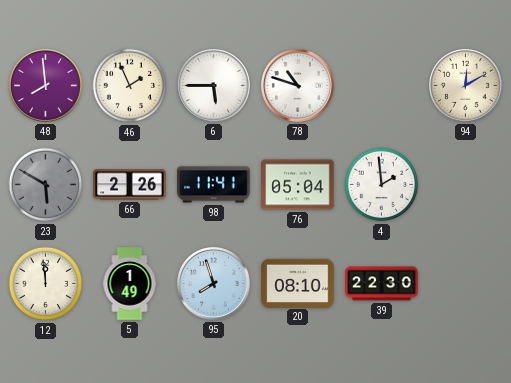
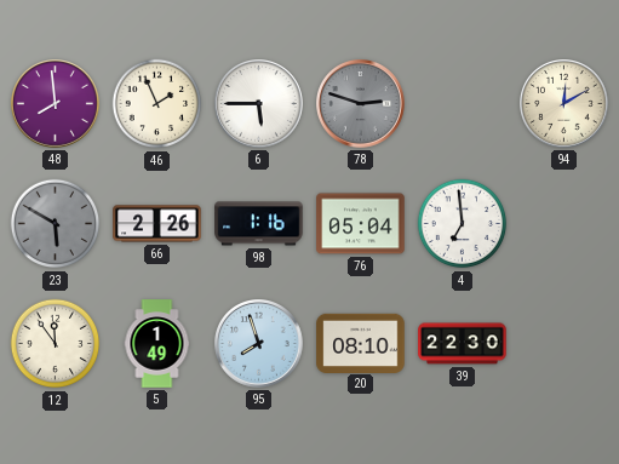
78: 10:48 -> 2:48 (361, 104)
78 dial: white -> grey (361, 104)
98: 11:41 -> 1:16 (259, 224)
4: 1:59 -> 6:59 (463, 224)
12: 11:59 -> 11:54 (56, 344)
